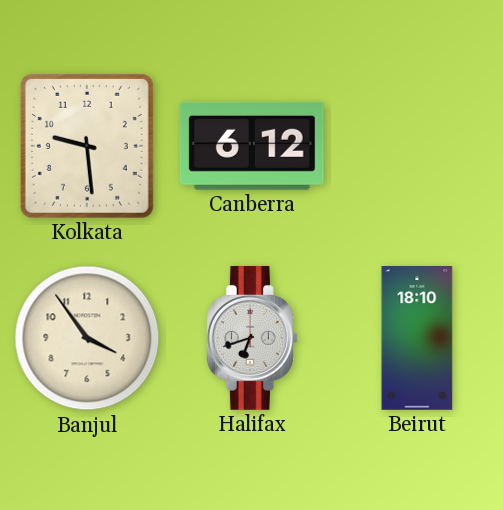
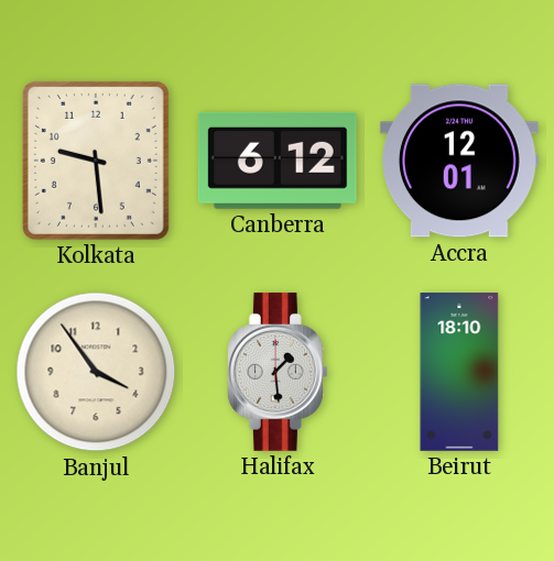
Accra: none -> 12:01 (459, 161)
Halifax: 6:42 -> 1:29 (278, 372)
